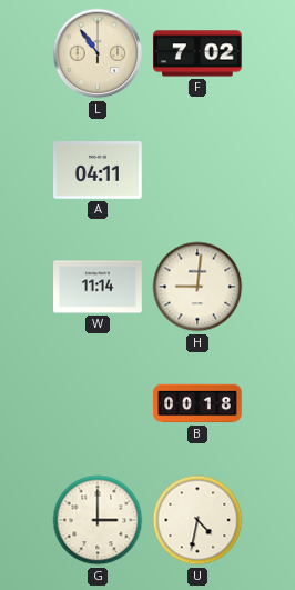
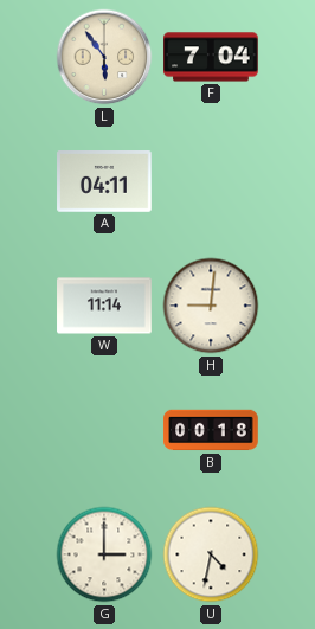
L: 10:54 -> 5:54 (104, 57)
F: 7:02 -> 7:04 (211, 57)
